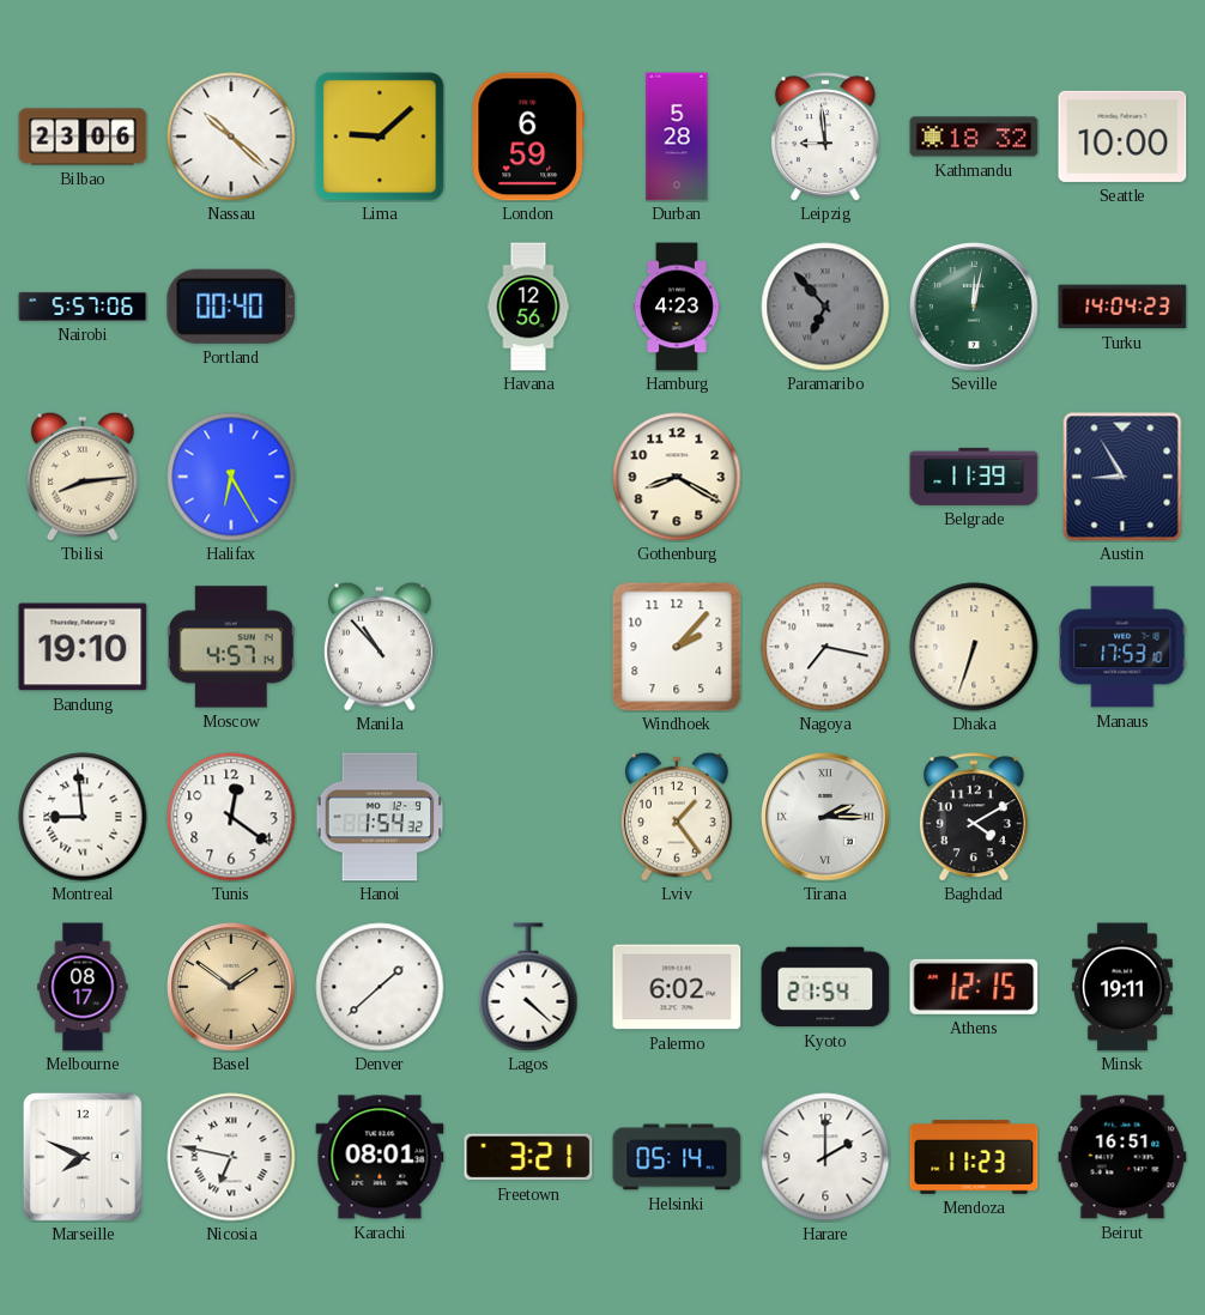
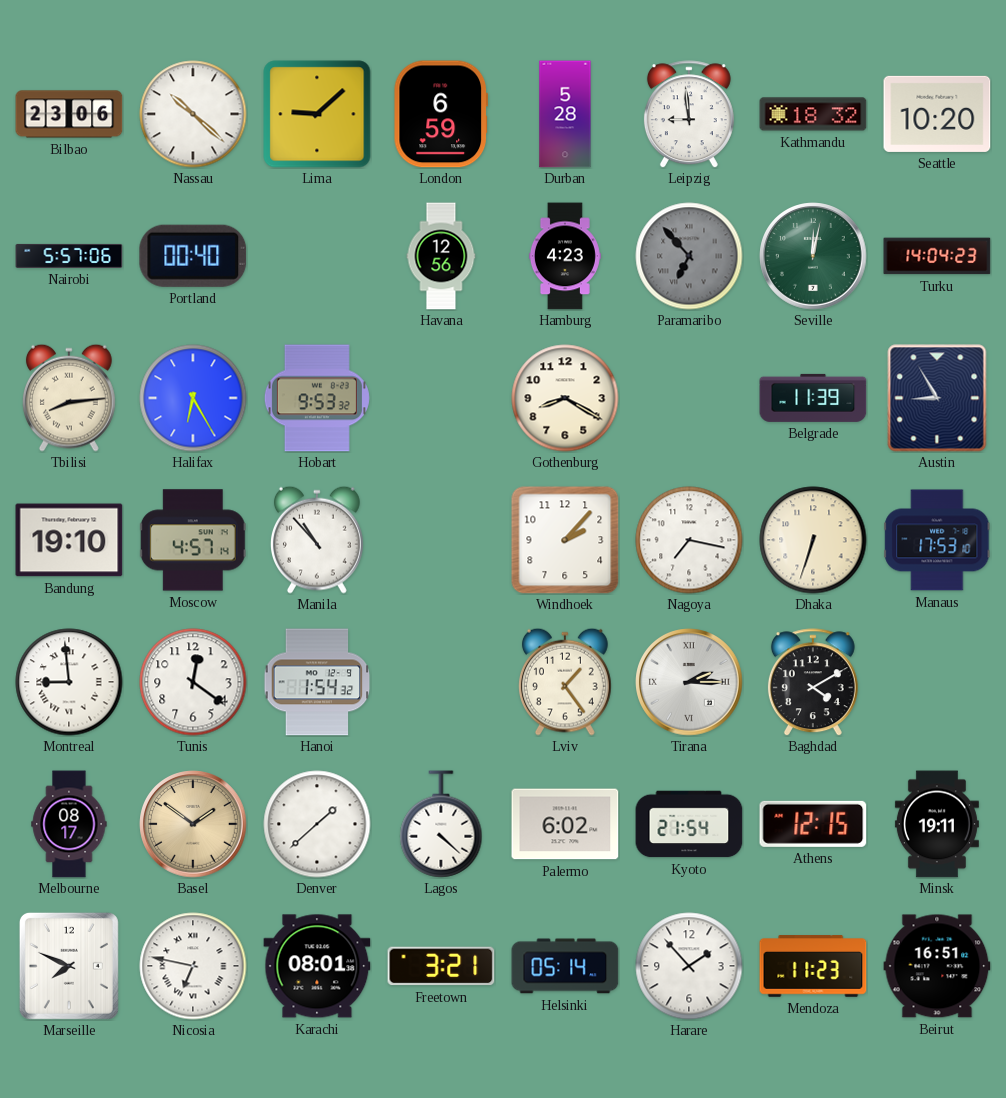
Seattle: 10:00 -> 10:20 (937, 114)
Hobart: none -> 9:53 (317, 398)
Harare: 2:00 -> 1:53 (689, 966)
